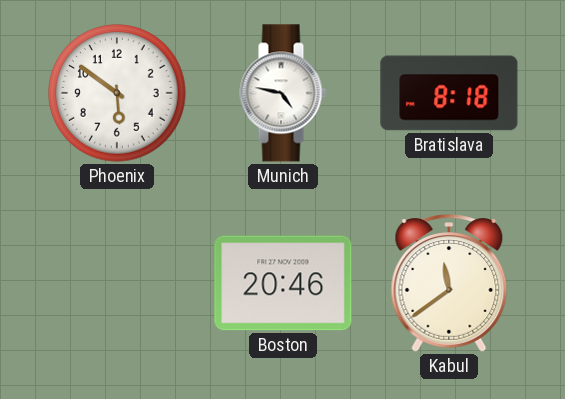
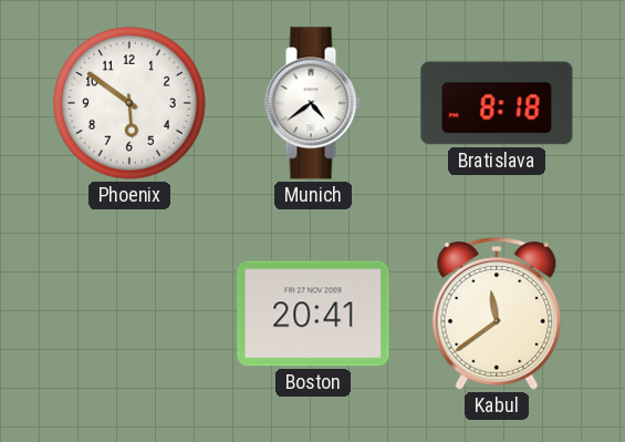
Munich: 4:47 -> 4:39 (313, 103)
Boston: 20:46 -> 20:41 (313, 313)
